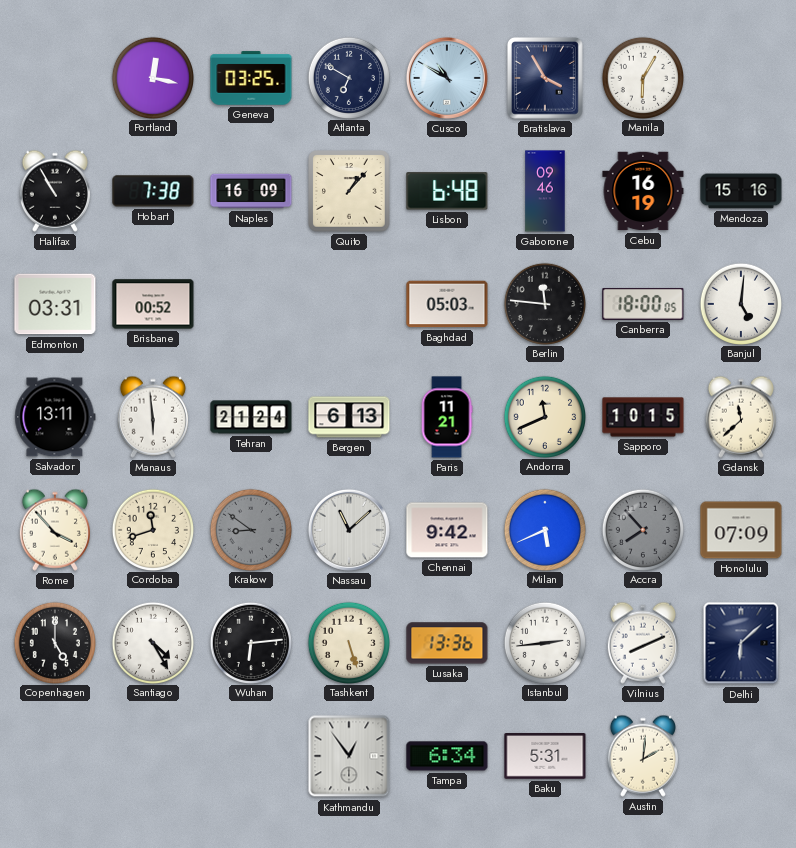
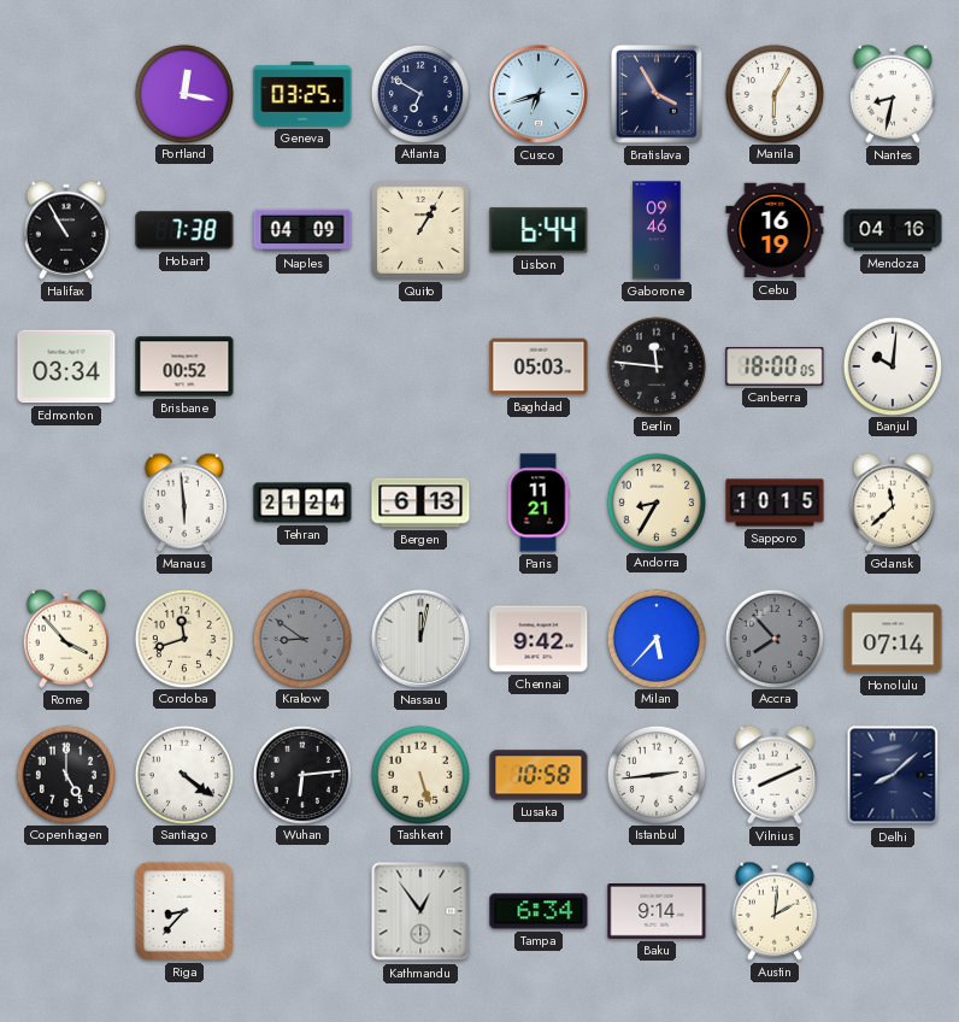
Cusco: 10:50 -> 6:42 (539, 94)
Nantes: none -> 8:32 (893, 94)
Naples: 16:09 -> 04:09 (302, 230)
Quito: 1:07 -> 1:05 (420, 230)
Lisbon: 6:48 -> 6:44 (539, 230)
Mendoza: 15:16 -> 04:16 (893, 230)
Edmonton: 03:31 -> 03:34 (66, 366)
Banjul: 5:01 -> 10:01 (892, 365)
Salvador: 13:11 -> none (55, 417)
Andorra: 11:41 -> 8:35 (655, 501)
Nassau: 11:08 -> 12:02 (420, 639)
Milan: 5:41 -> 5:37 (655, 638)
Honolulu: 07:09 -> 07:14 (893, 639)
Santiago: 4:25 -> 4:21 (183, 774)
Lusaka: 13:36 -> 10:58 (539, 775)
Delhi: 6:08 -> 8:08 (893, 775)
Riga: none -> 8:37 (184, 911)
Baku: 5:31 -> 9:14 (657, 912)
